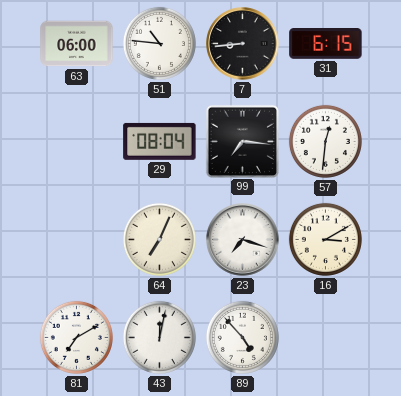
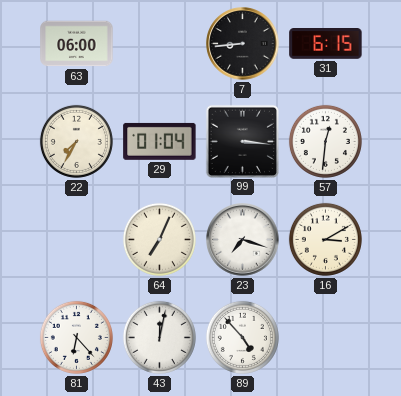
51: 10:46 -> none (159, 43)
22: none -> 7:35 (76, 141)
29: 08:04 -> 01:04 (160, 141)
99: 7:16 -> 3:16 (242, 141)
81: 7:10 -> 6:23 (76, 337)
